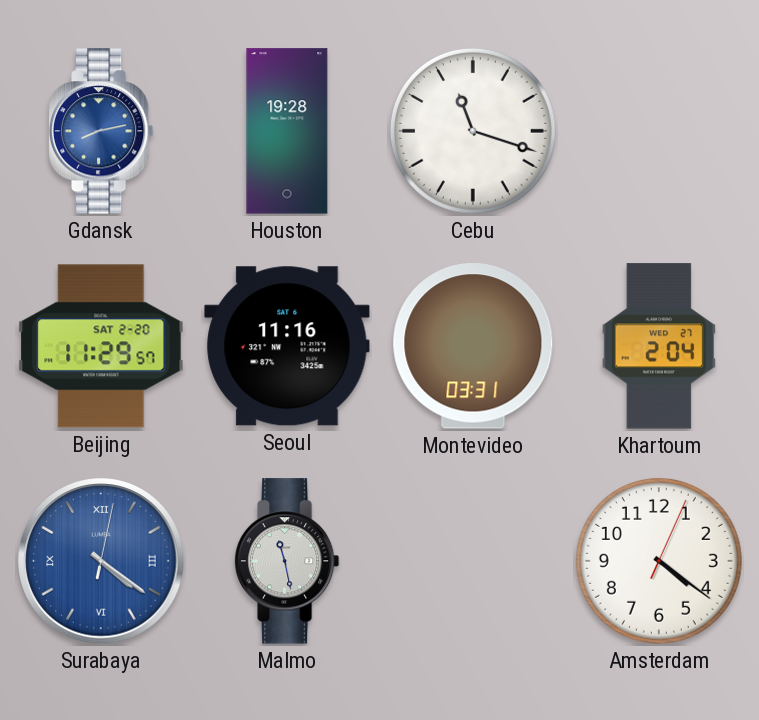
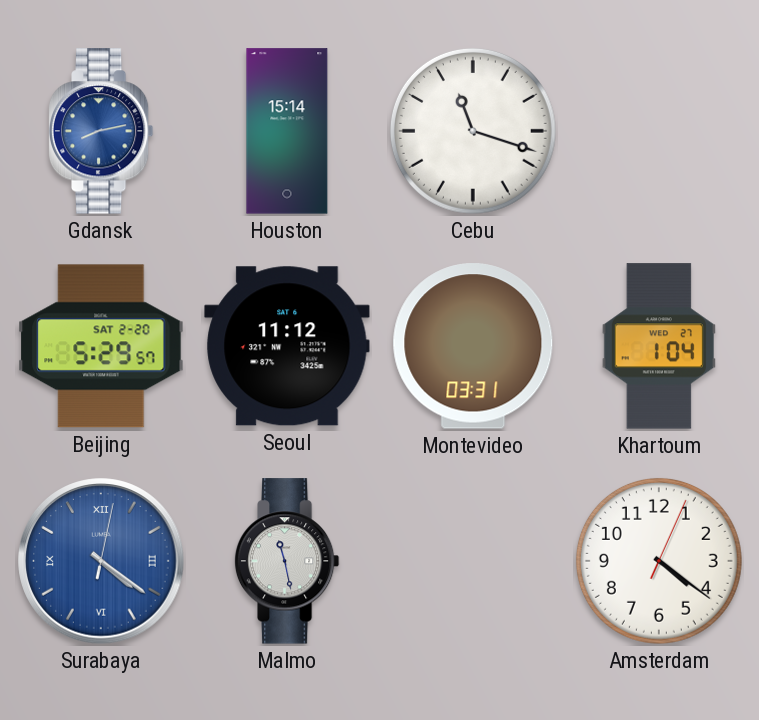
Houston: 19:28 -> 15:14 (287, 131)
Beijing: 11:29 -> 5:29 (101, 346)
Seoul: 11:16 -> 11:12 (287, 346)
Khartoum: 2:04 -> 1:04 (659, 346)
